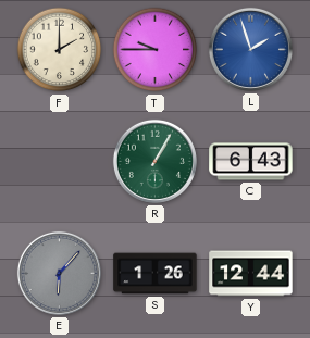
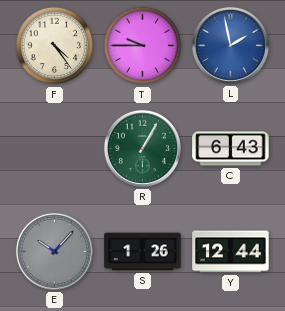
F: 2:00 -> 4:24 (55, 46)
L: 1:57 -> 1:58 (230, 45)
E: 6:07 -> 10:07 (54, 251)
